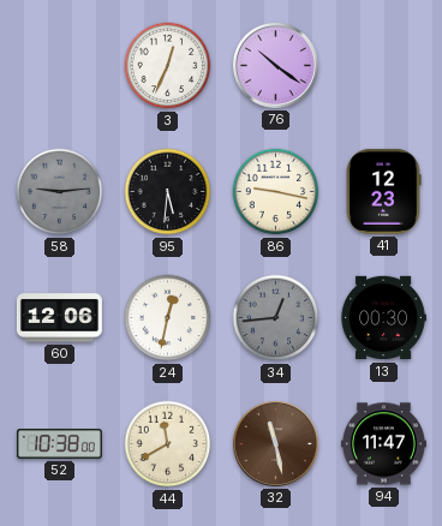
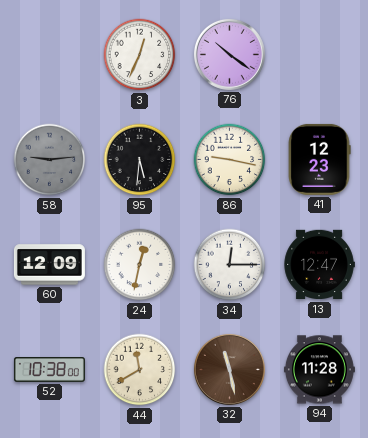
60: 12:06 -> 12:09 (49, 265)
34: 12:44 -> 12:15 (230, 265)
34 dial: grey -> white (230, 265)
13: 00:30 -> 12:47 (319, 265)
94: 11:47 -> 11:28 (319, 370)
